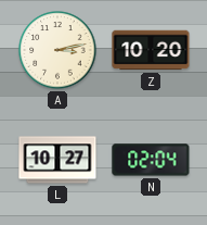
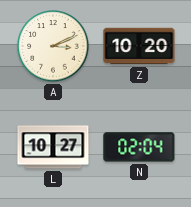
A: 3:13 -> 3:11 (53, 46)
